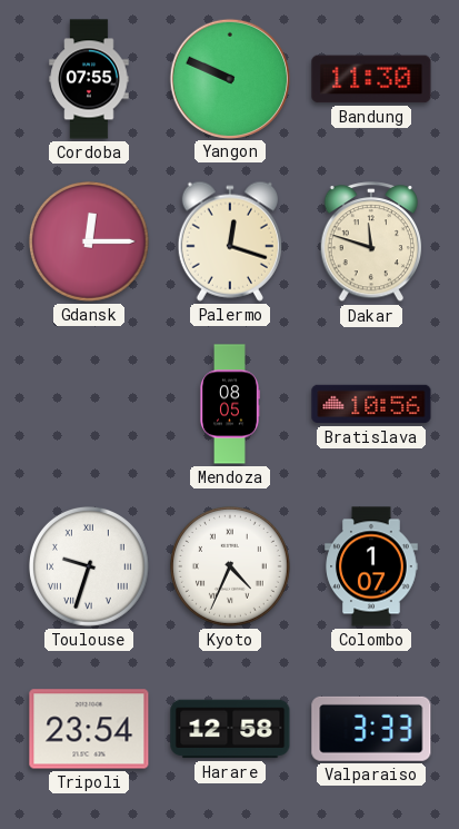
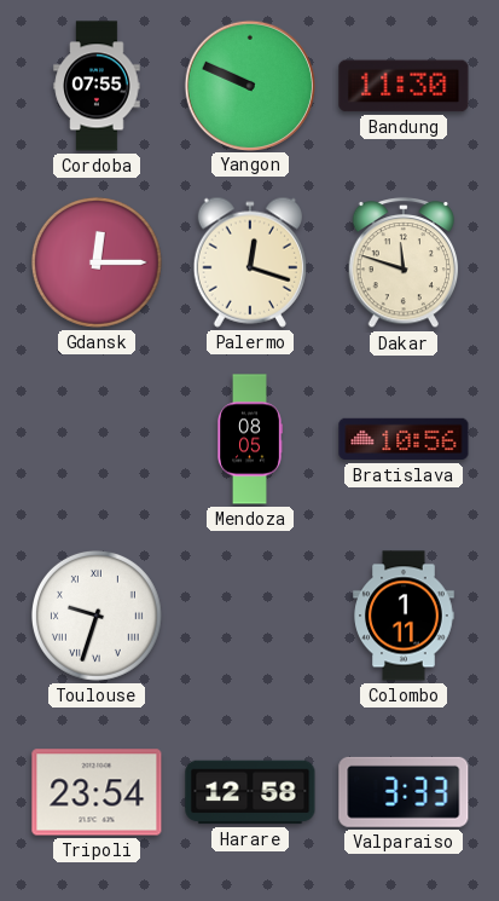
Kyoto: 4:34 -> none (230, 566)
Colombo: 1:07 -> 1:11 (404, 616)
